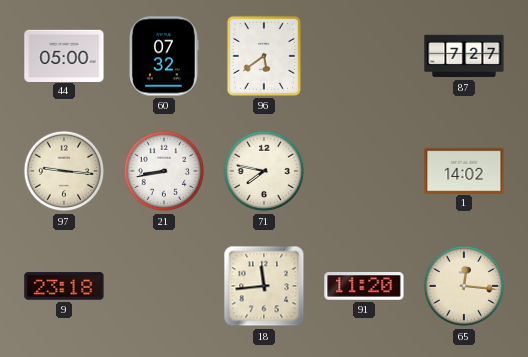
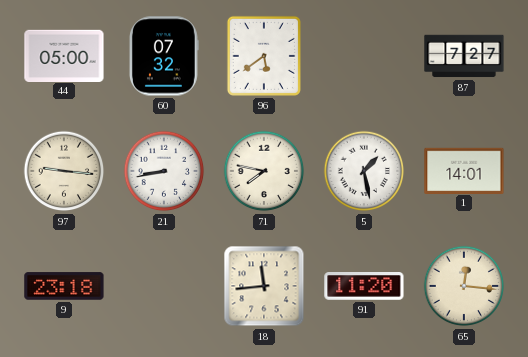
5: none -> 1:28 (364, 171)
1: 14:02 -> 14:01 (464, 170)
